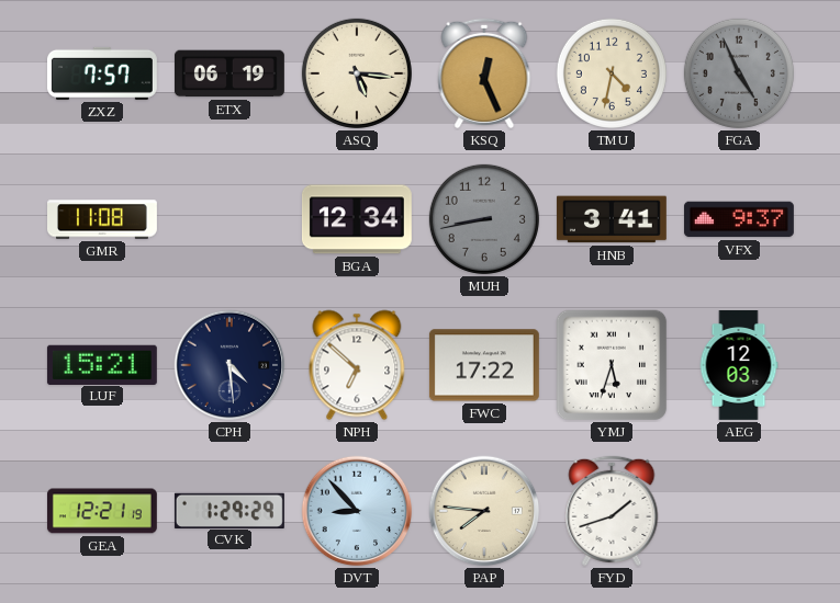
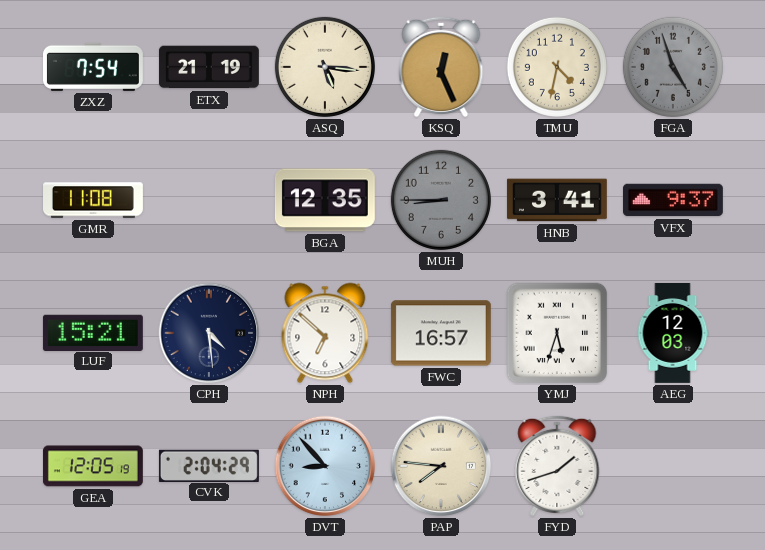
ZXZ: 7:57 -> 7:54 (93, 67)
ETX: 06:19 -> 21:19 (209, 67)
FGA: 4:56 -> 4:57 (673, 67)
BGA: 12:34 -> 12:35 (325, 200)
MUH: 8:43 -> 8:45 (441, 200)
FWC: 17:22 -> 16:57 (441, 333)
GEA: 12:21 -> 12:05 (93, 466)
CVK: 1:29 -> 2:04 (209, 465)
